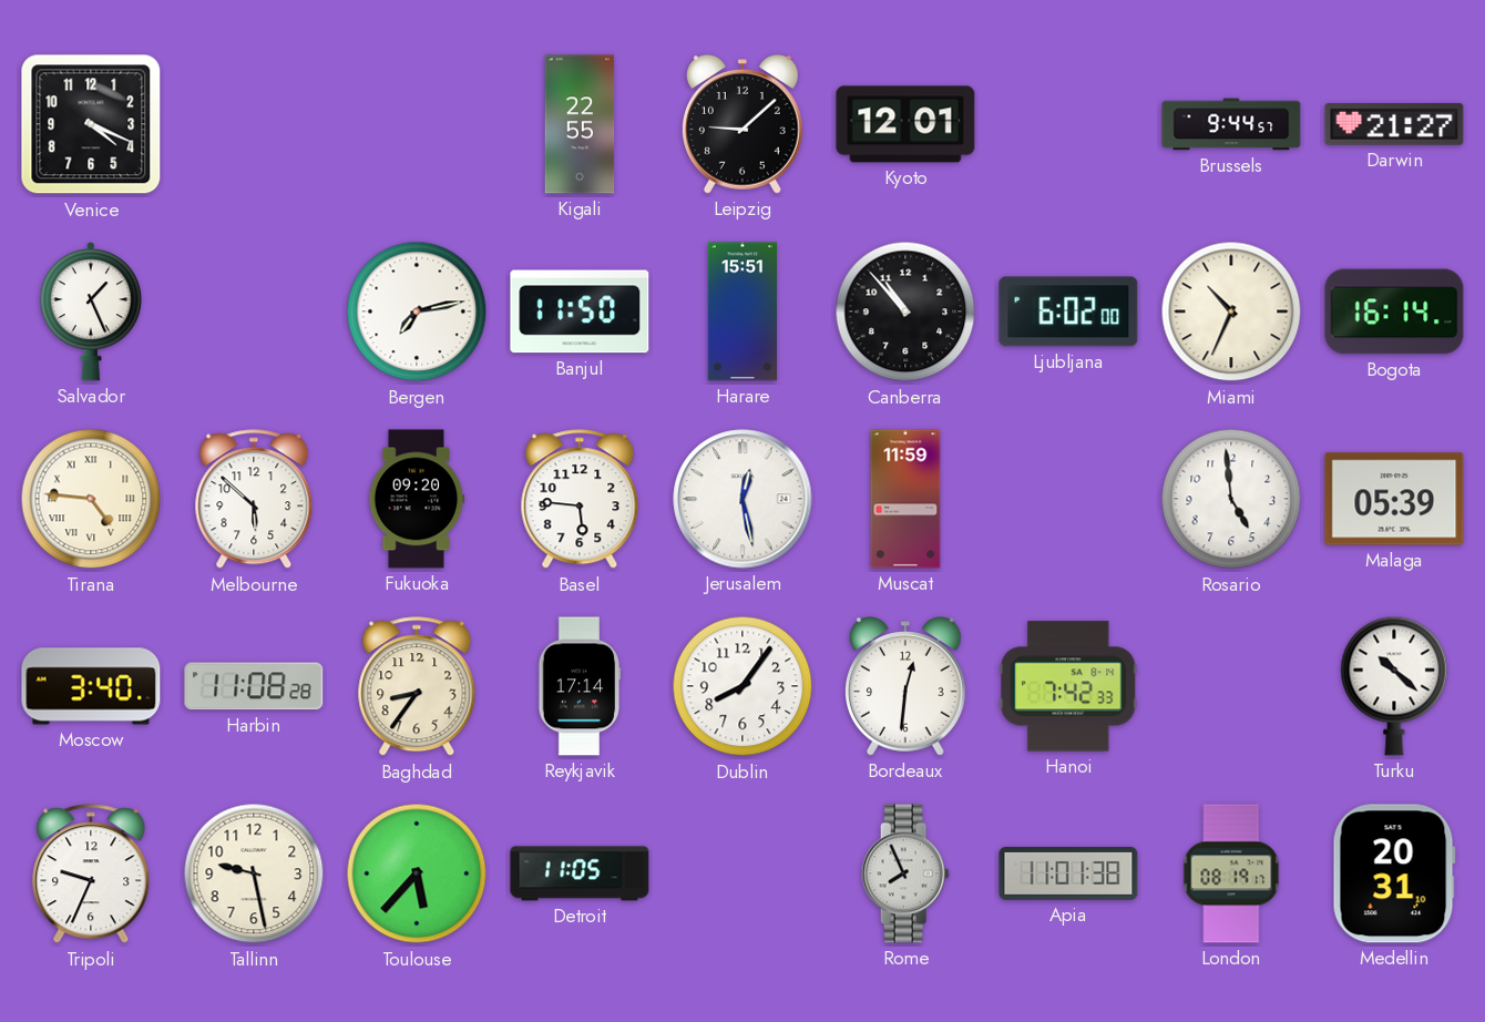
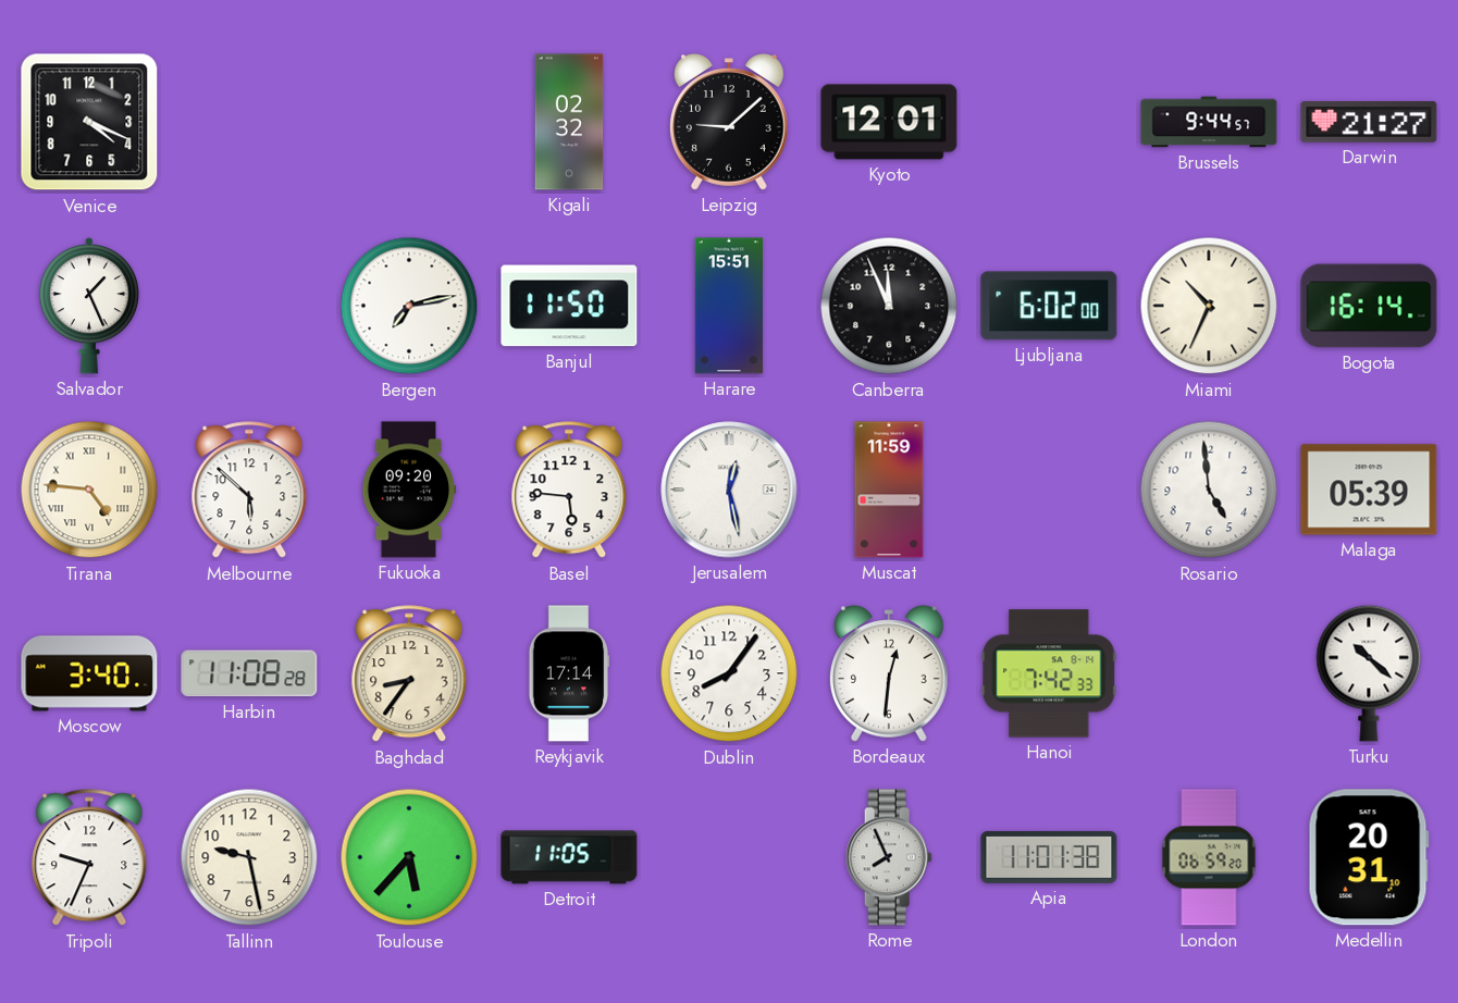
Kigali: 22:55 -> 02:32 (569, 122)
Canberra: 10:53 -> 11:56 (889, 306)
London: 08:19 -> 06:59 (1209, 857)
